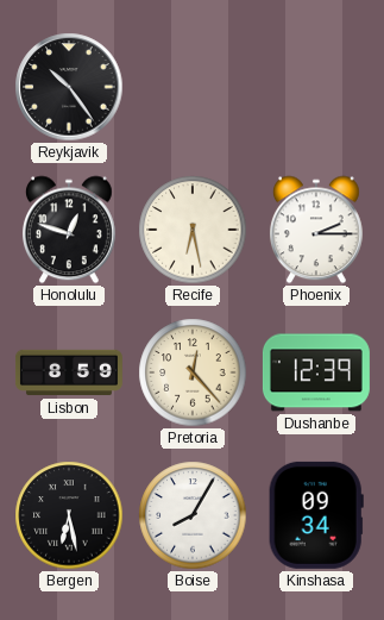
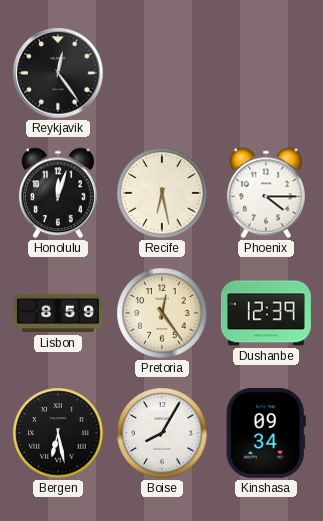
Reykjavik: 10:24 -> 12:24 (58, 73)
Honolulu: 12:48 -> 12:03 (58, 193)
Phoenix: 2:15 -> 4:15 (266, 193)
Pretoria: 12:23 -> 12:24 (162, 313)
